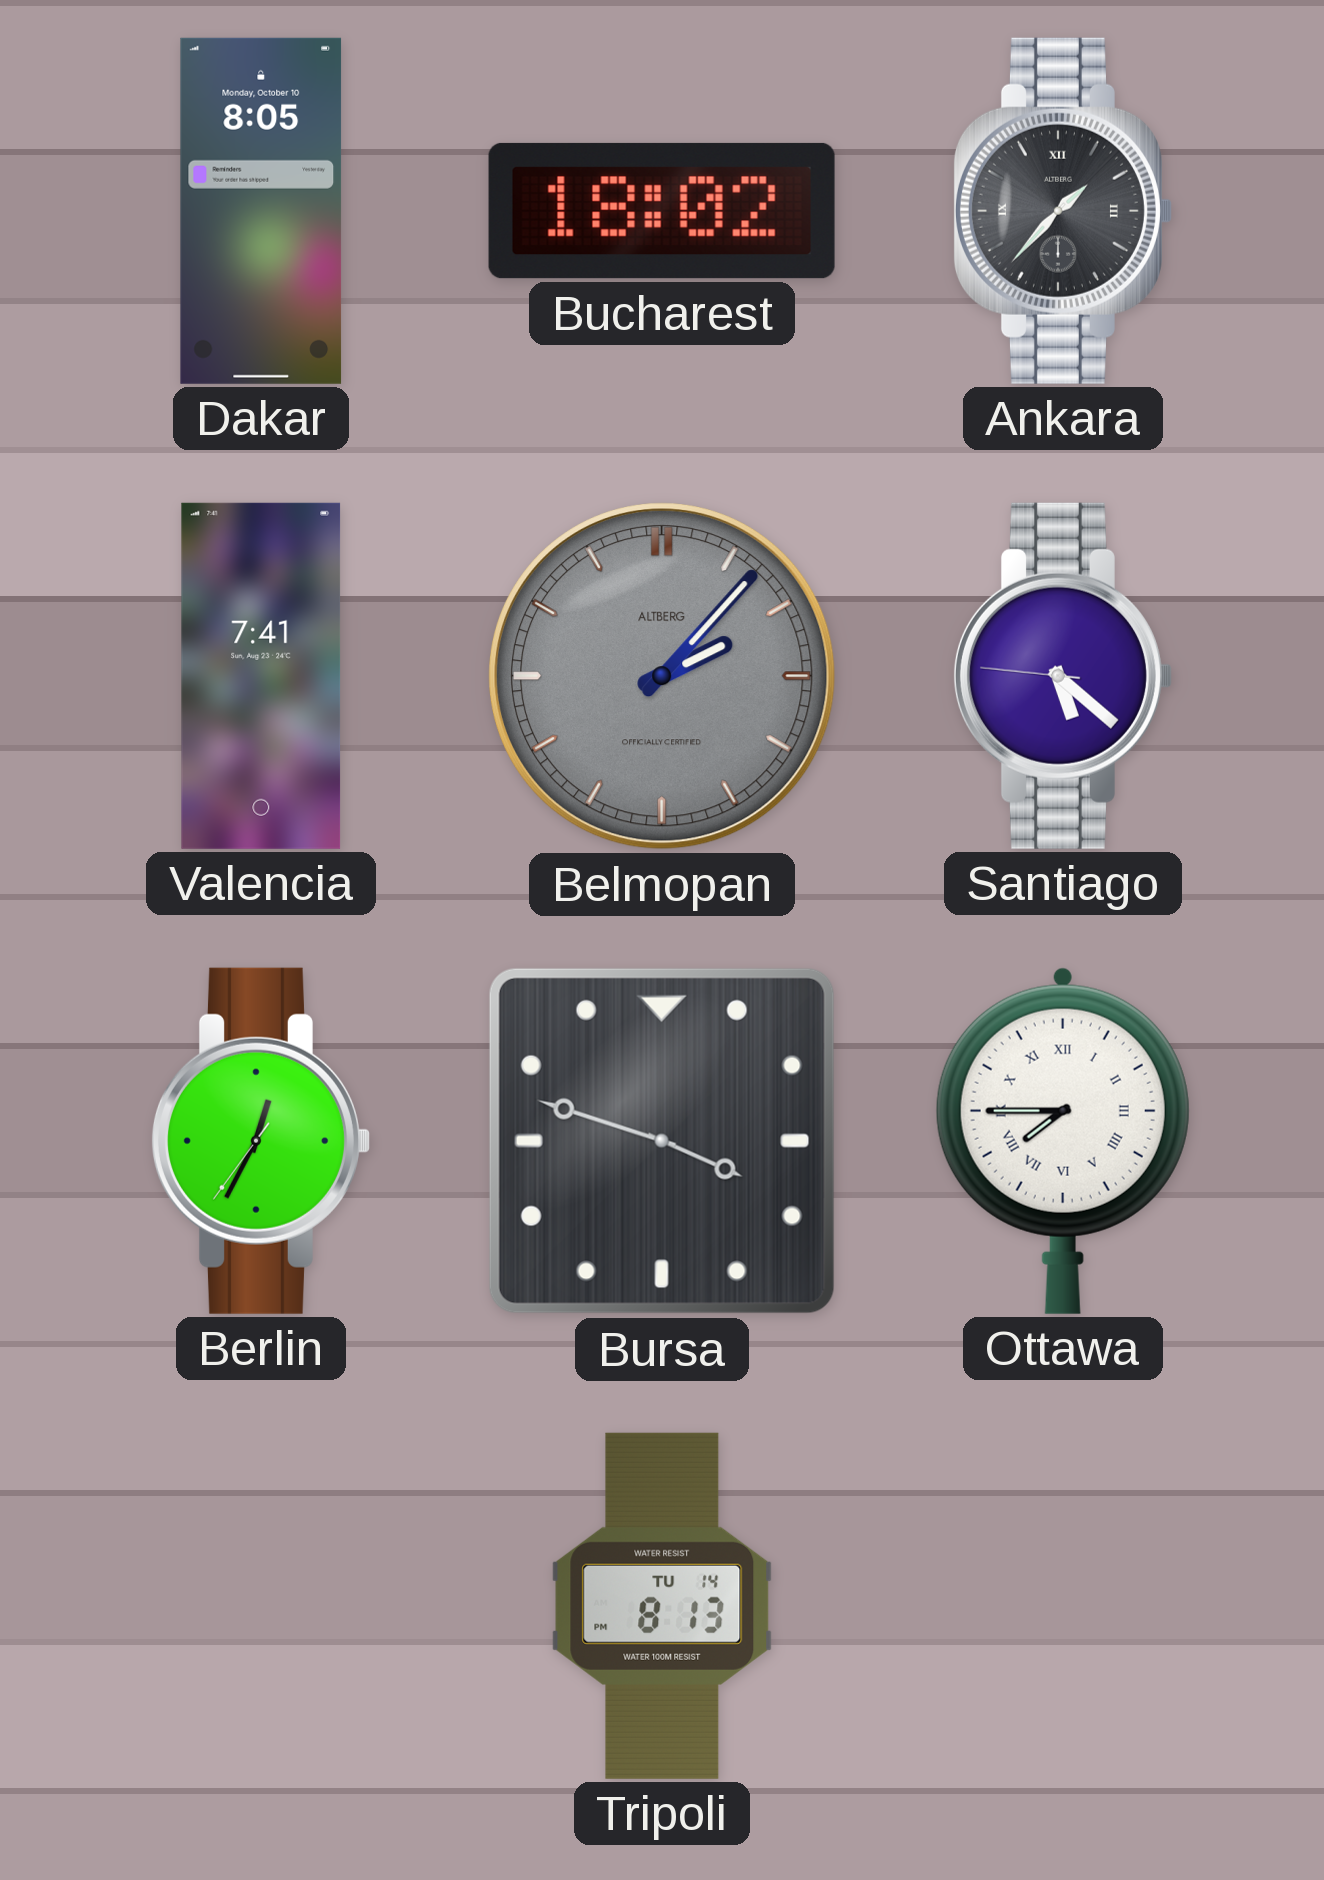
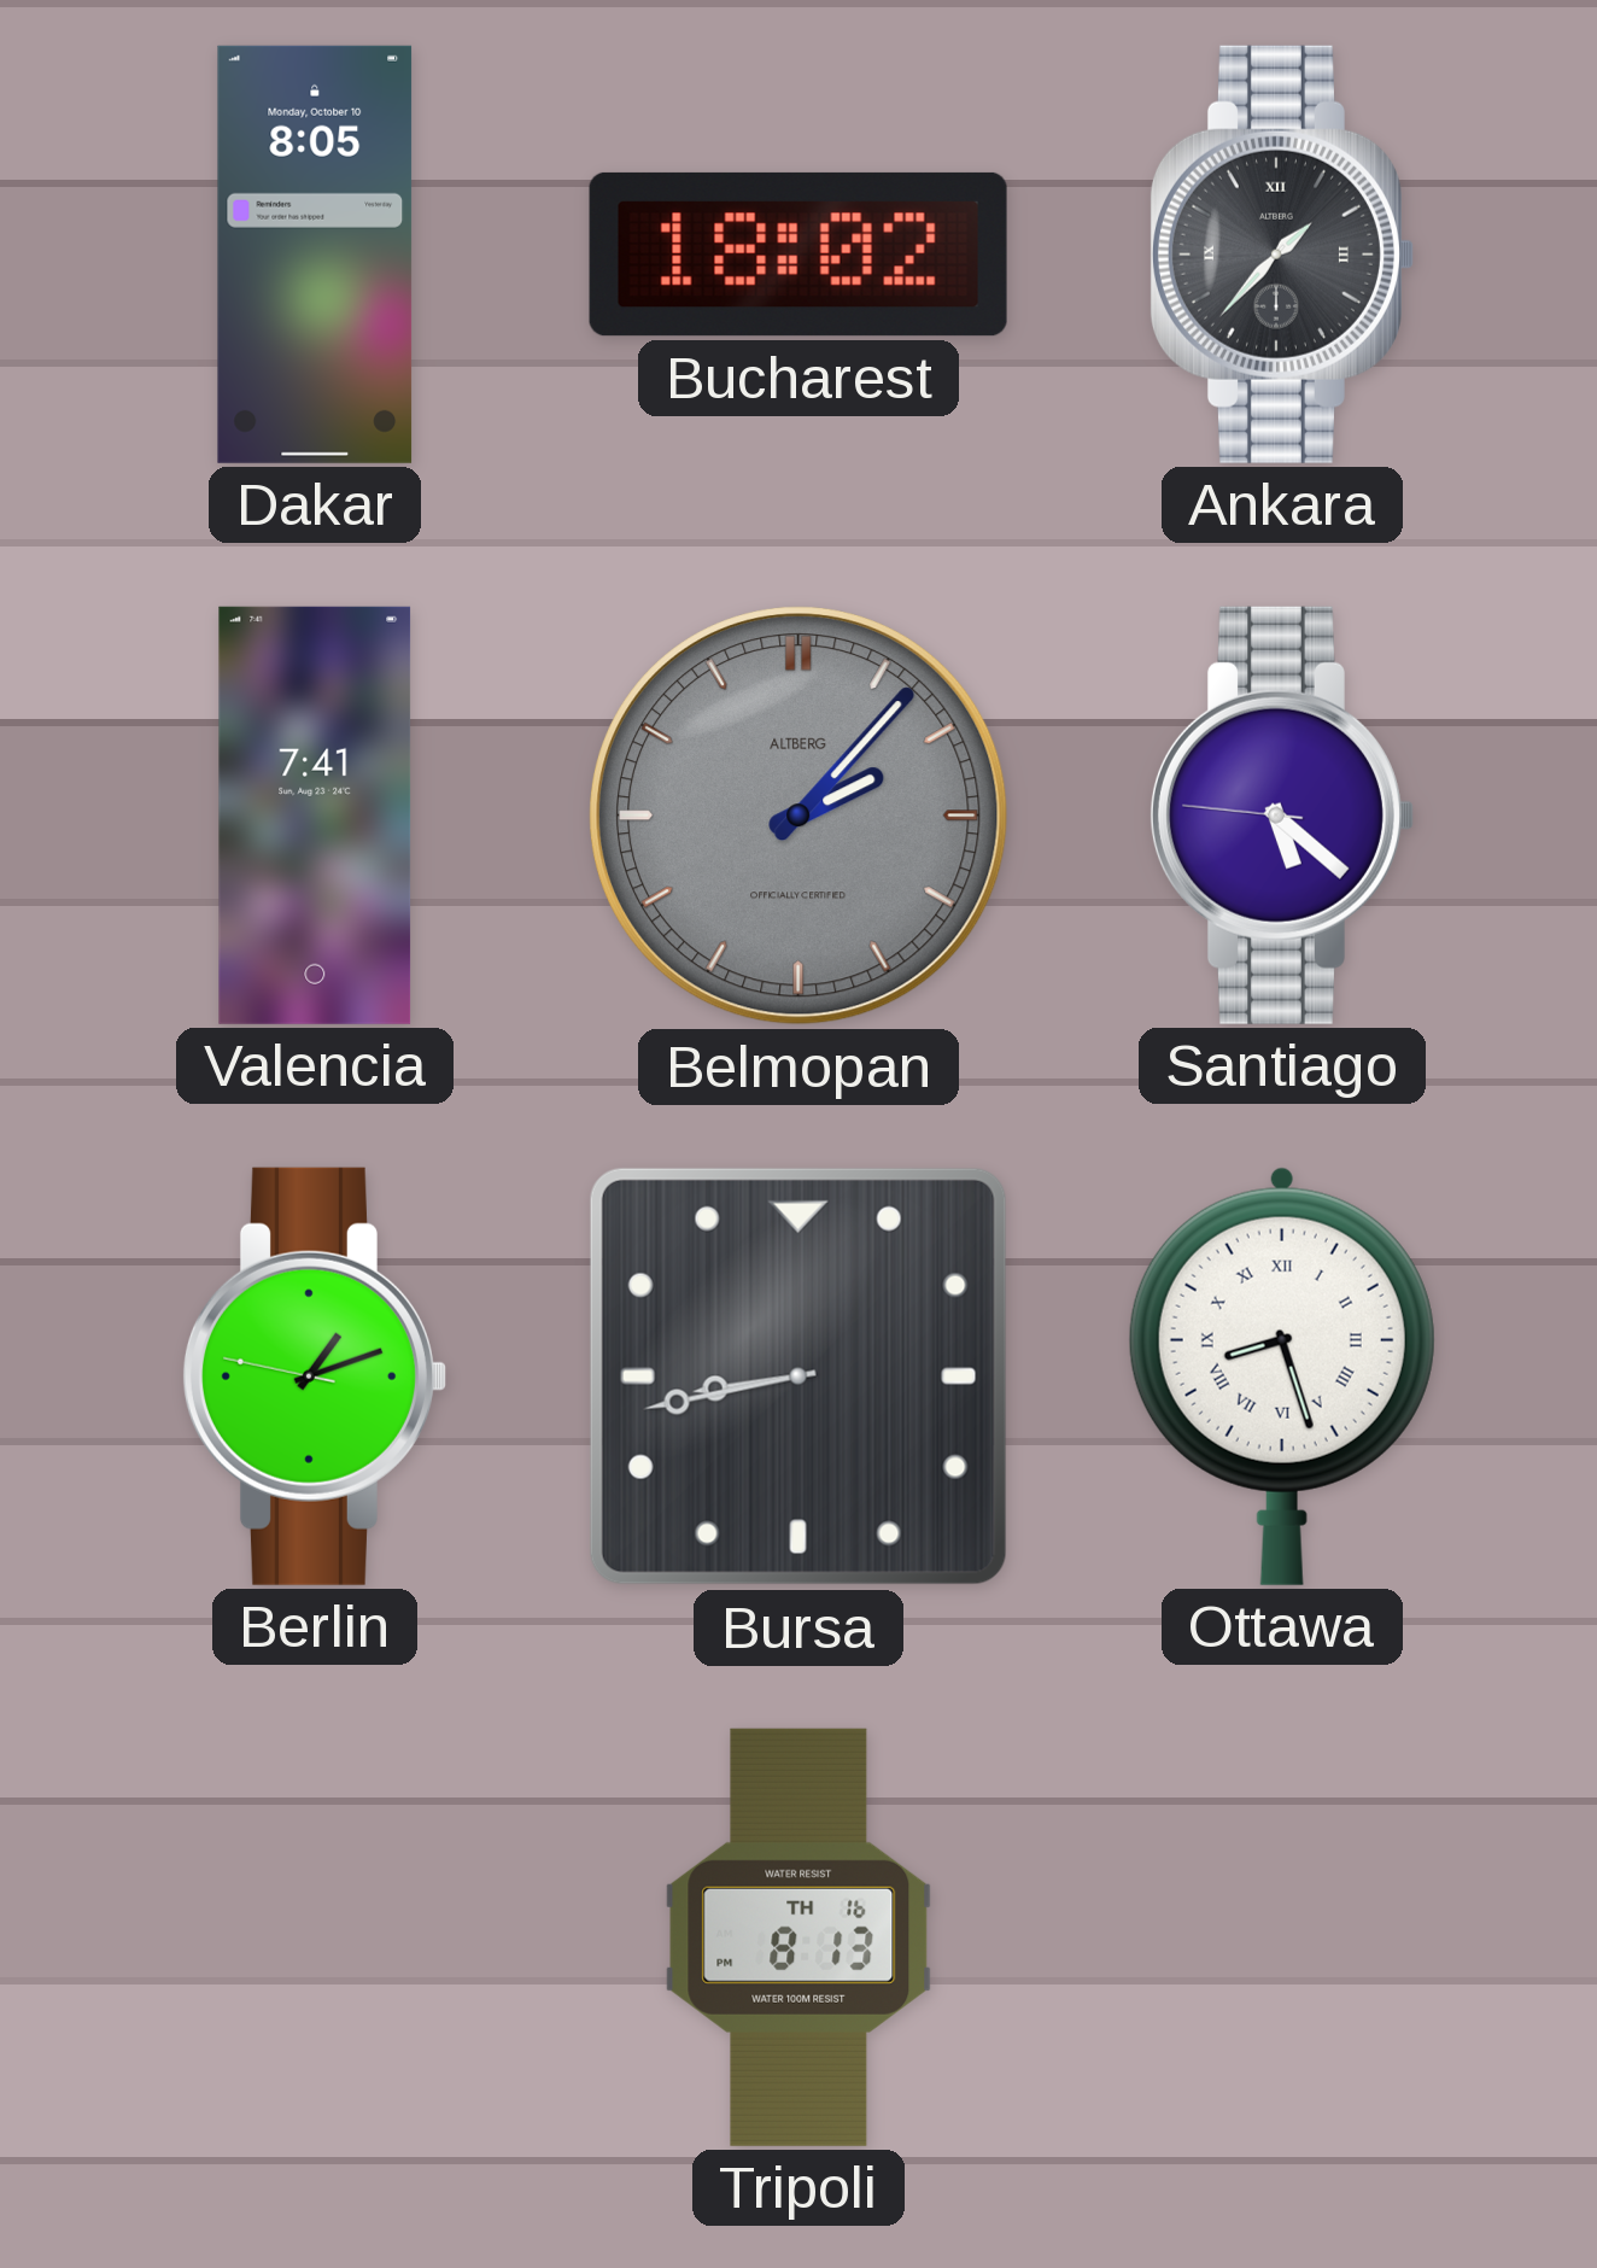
Berlin: 12:34 -> 1:11 (314, 1376)
Bursa: 3:48 -> 8:43 (799, 1376)
Ottawa: 7:45 -> 8:27 (1282, 1376)
Tripoli date: TU 14 -> TH 16 (799, 1937)
